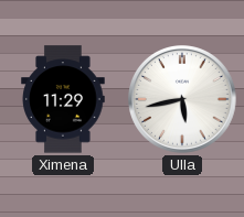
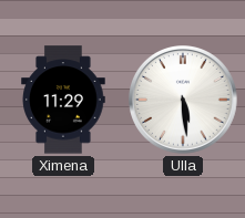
Ulla: 5:43 -> 5:29 (184, 101)
